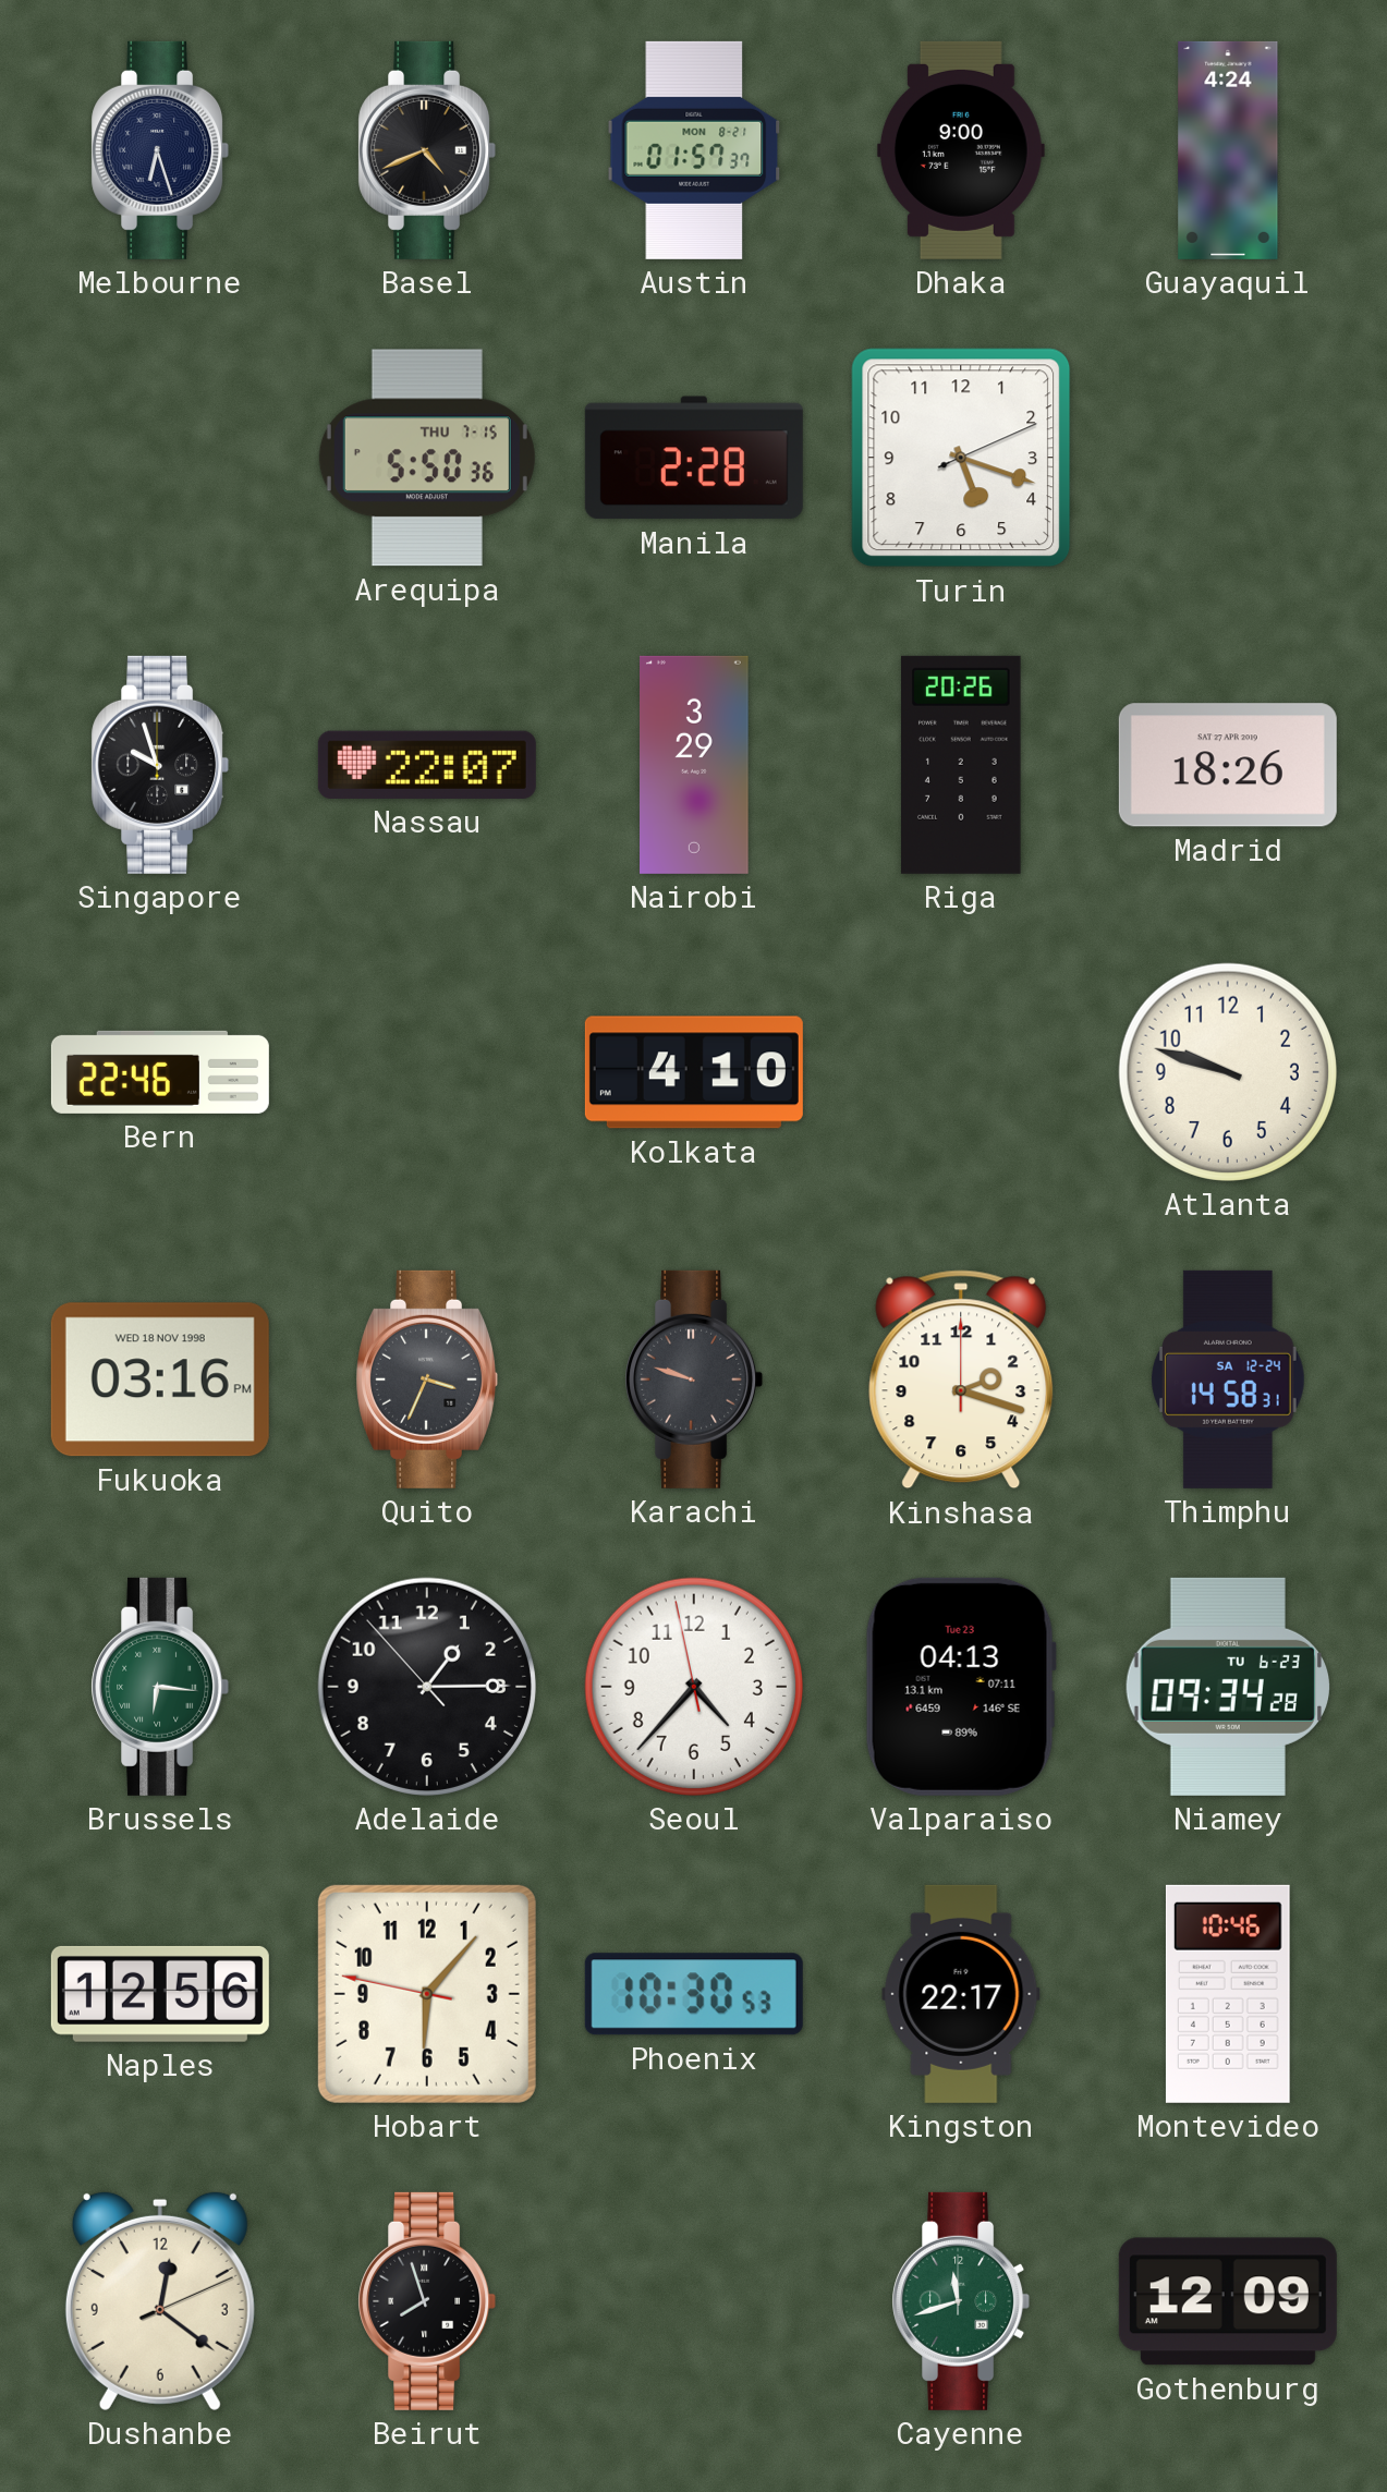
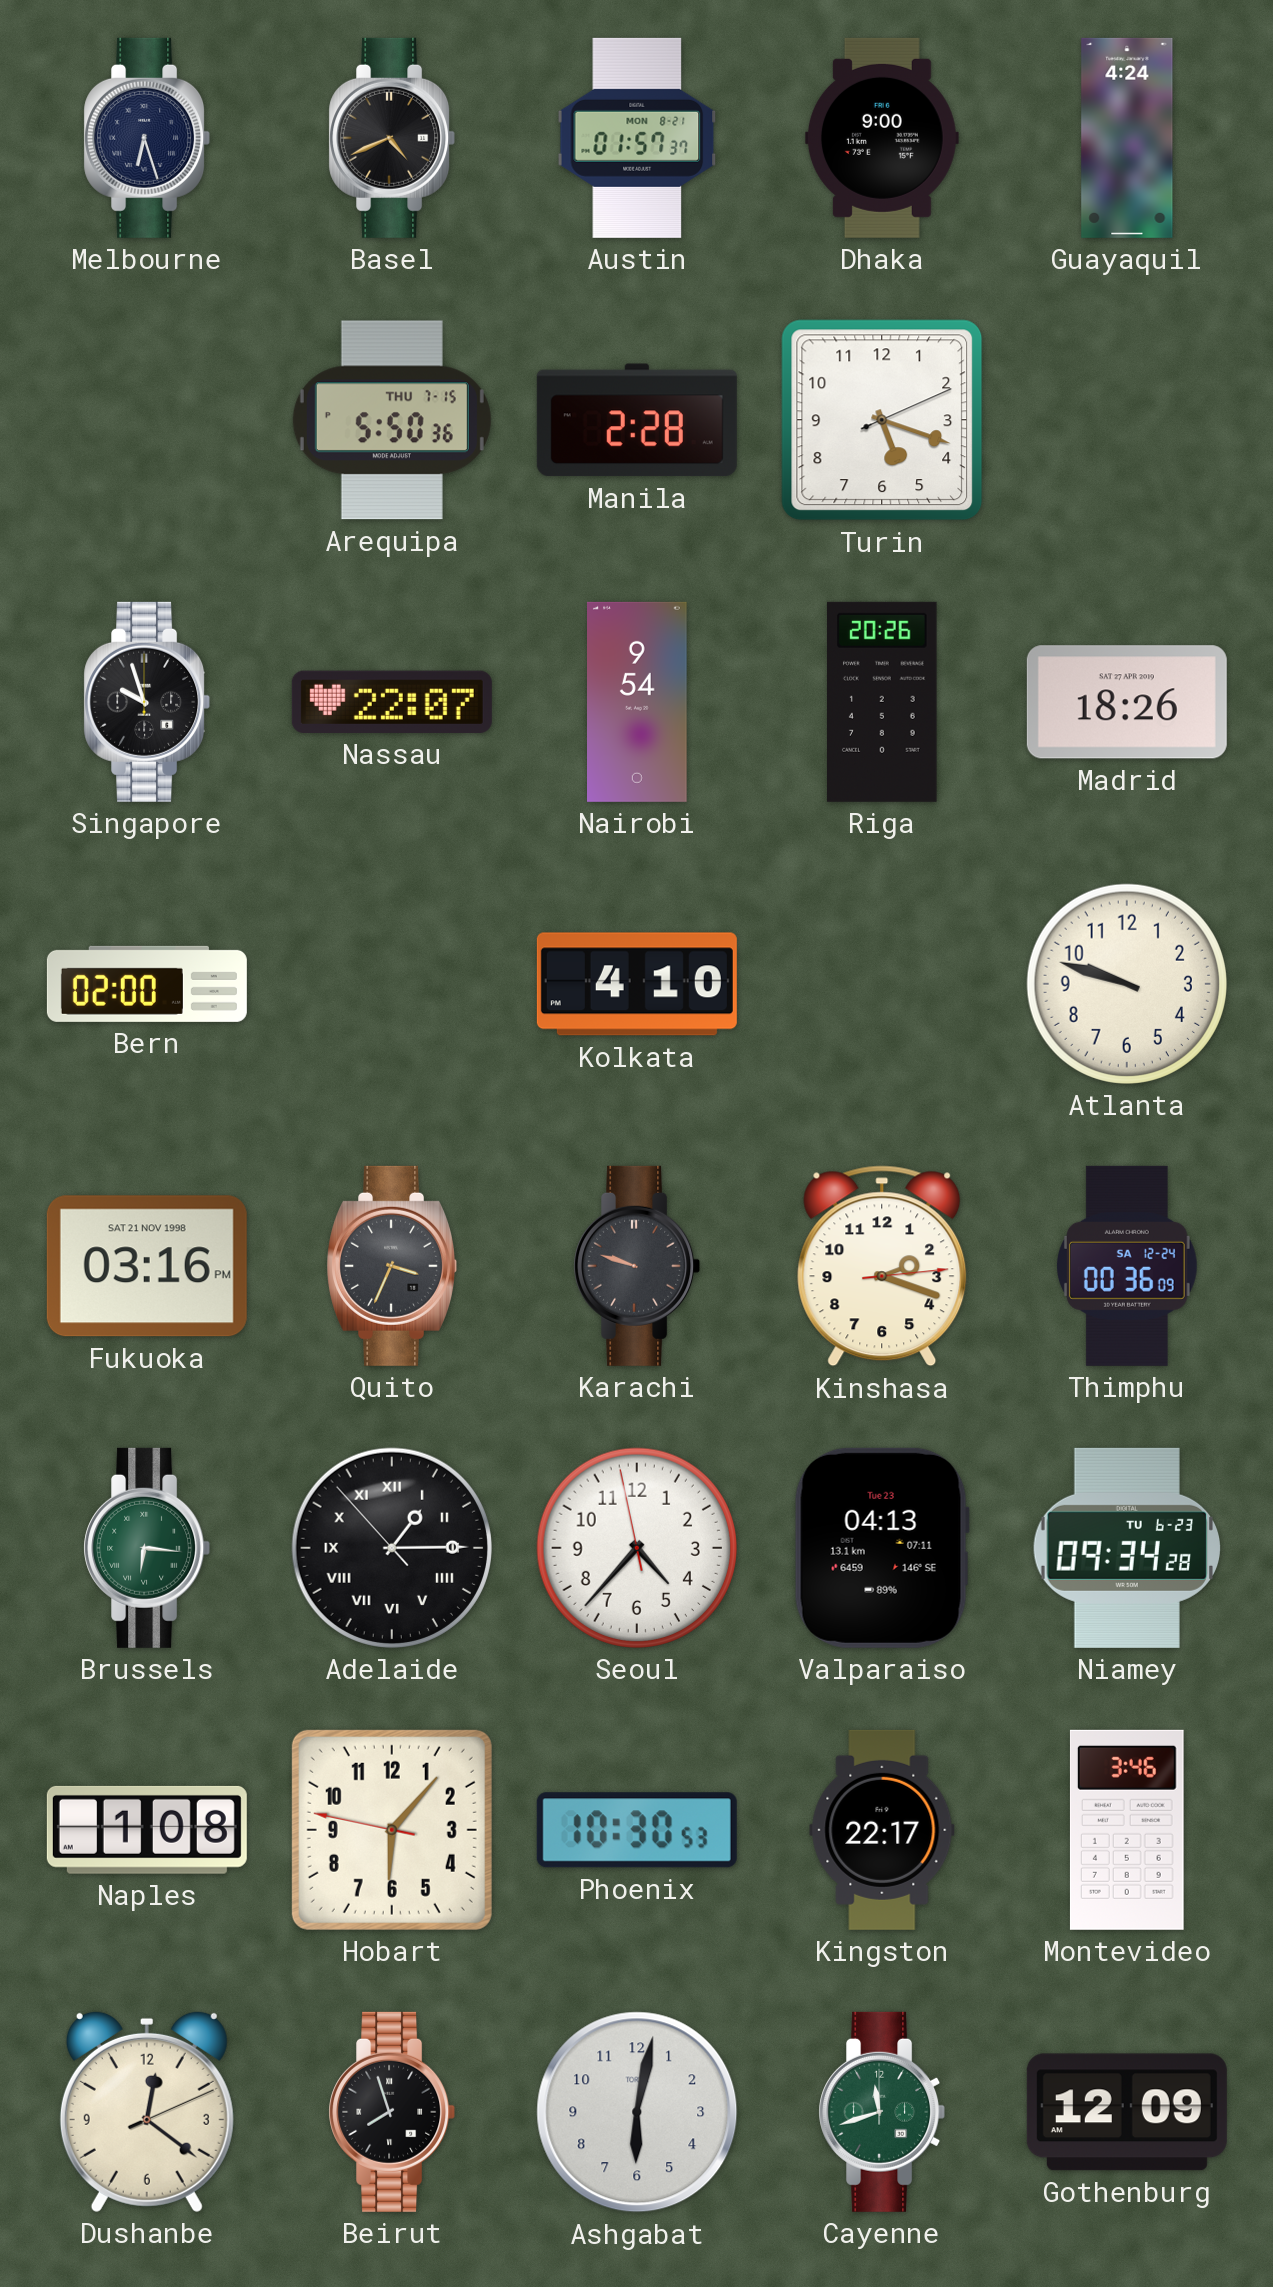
Nairobi: 3:29 -> 9:54 (638, 702)
Bern: 22:46 -> 02:00 (147, 984)
Fukuoka date: WED 18 NOV 1998 -> SAT 21 NOV 1998 (147, 1266)
Kinshasa: 2:18:00 -> 2:18:14 (882, 1266)
Thimphu: 14:58 -> 00:36 (1127, 1266)
Adelaide numerals: Arabic -> Roman (392, 1548)
Naples: 12:56 -> 1:08 (147, 1830)
Montevideo: 10:46 -> 3:46 (1127, 1830)
Ashgabat: none -> 6:02 (637, 2112)
